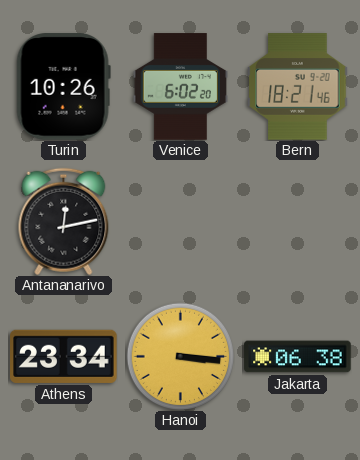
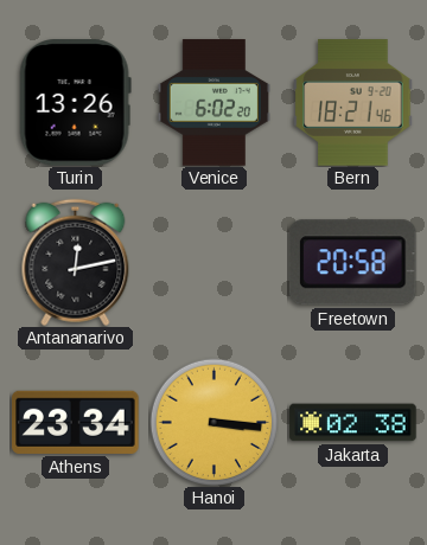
Turin: 10:26 -> 13:26 (75, 103)
Freetown: none -> 20:58 (352, 263)
Jakarta: 06:38 -> 02:38 (353, 423)
